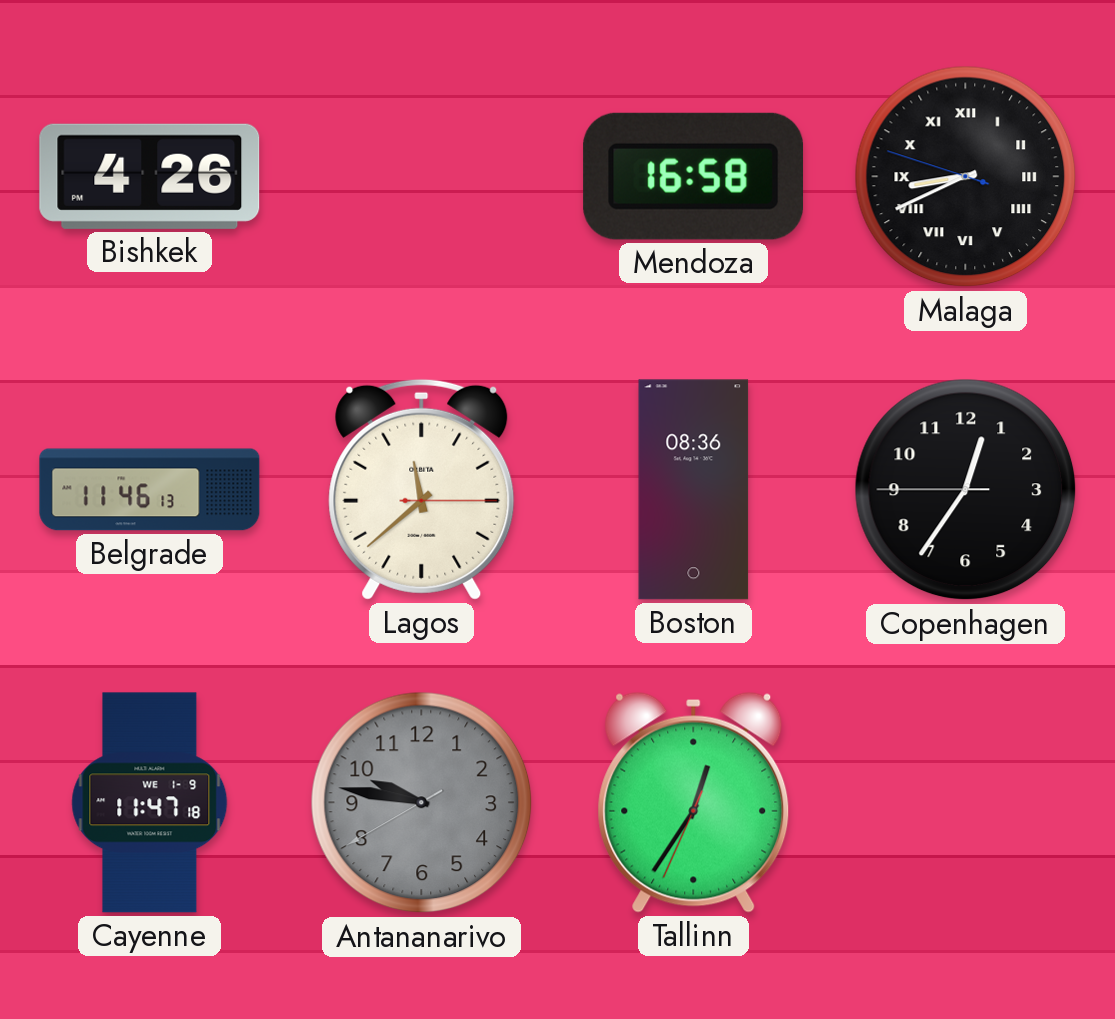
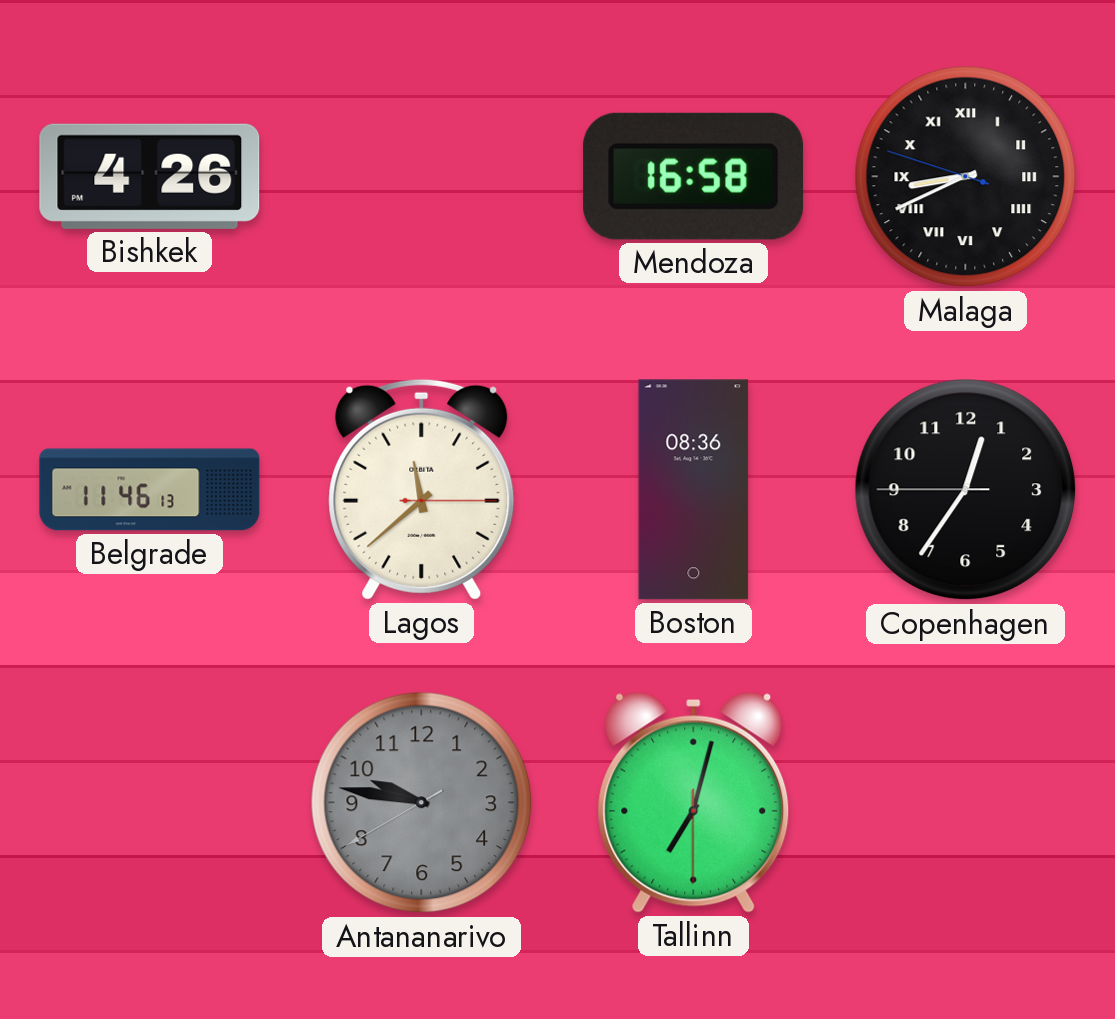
Cayenne: 11:47 -> none (150, 803)
Tallinn: 12:35 -> 7:02 (694, 802)
